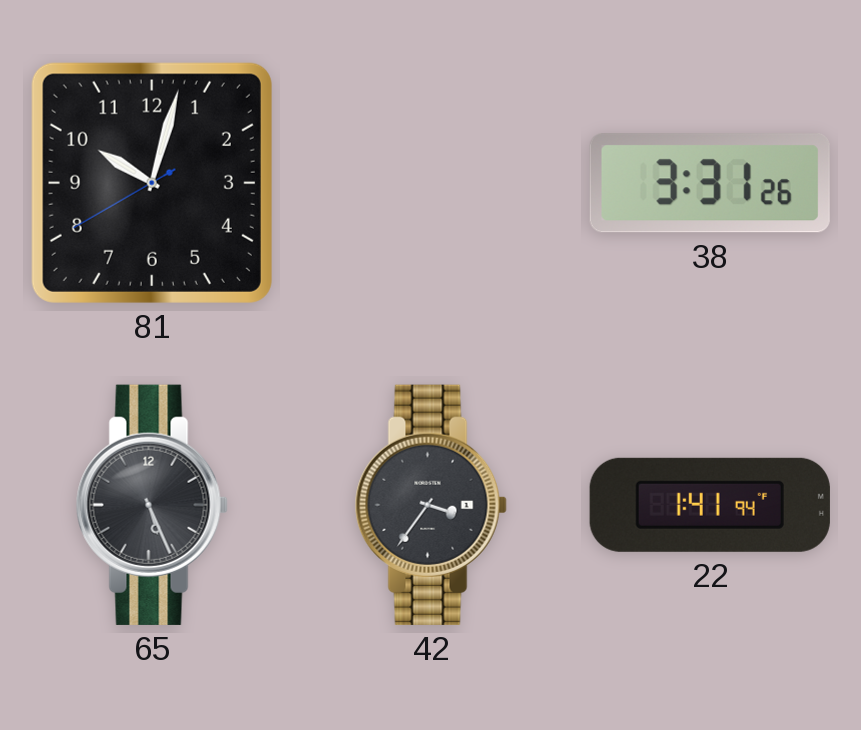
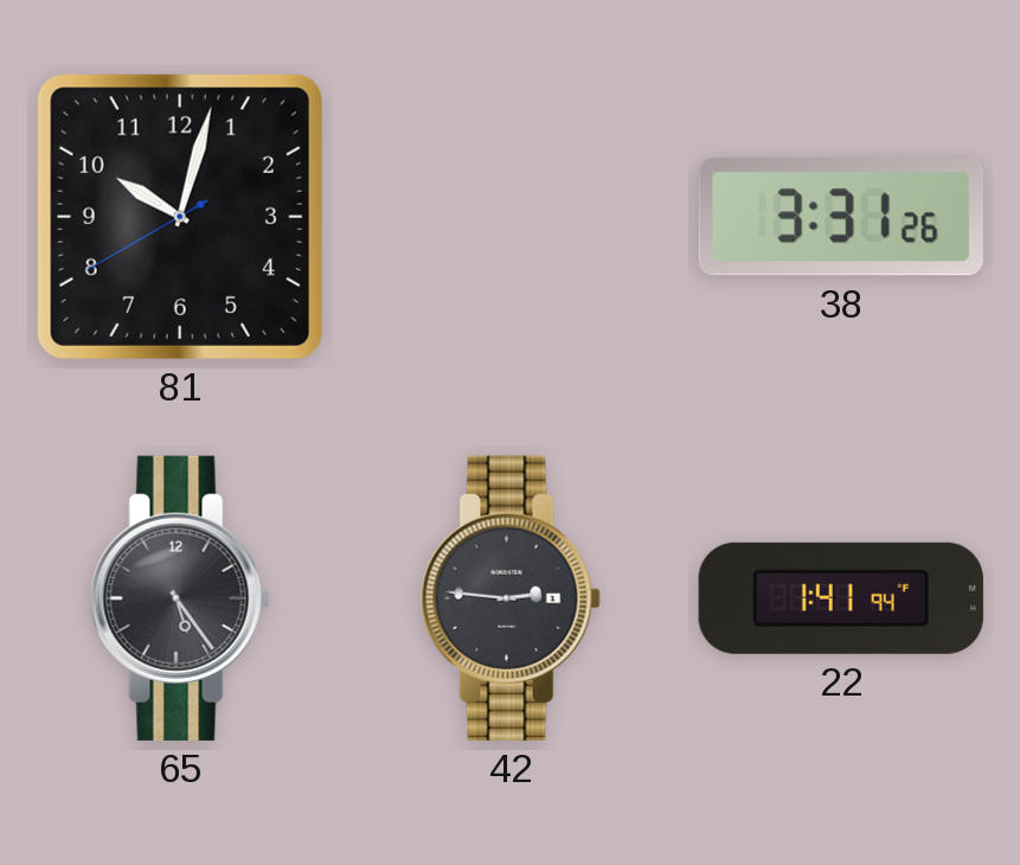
65: 5:26 -> 5:24 (180, 598)
42: 3:36 -> 2:46 (511, 598)
